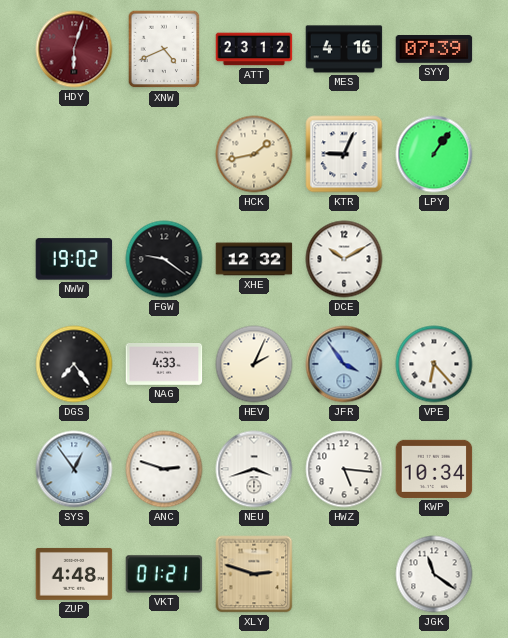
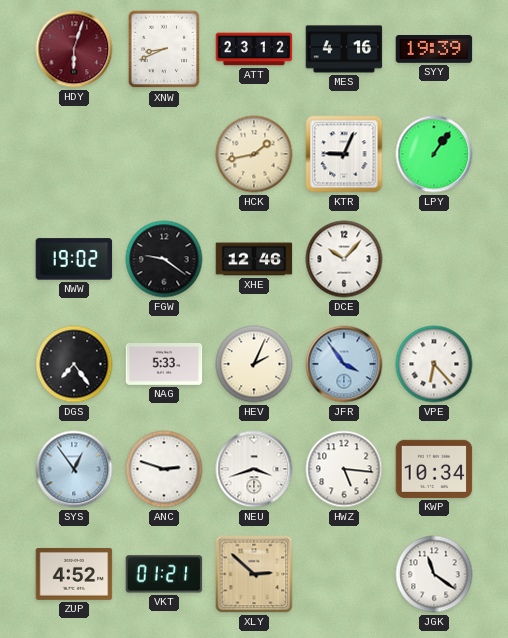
XNW: 4:41 -> 8:41 (164, 49)
SYY: 07:39 -> 19:39 (434, 50)
XHE: 12:32 -> 12:46 (254, 259)
DCE: 10:10 -> 10:07 (344, 259)
NAG: 4:33 -> 5:33 (164, 365)
ZUP: 4:48 -> 4:52 (74, 574)
XLY: 2:48 -> 2:52 (254, 574)
